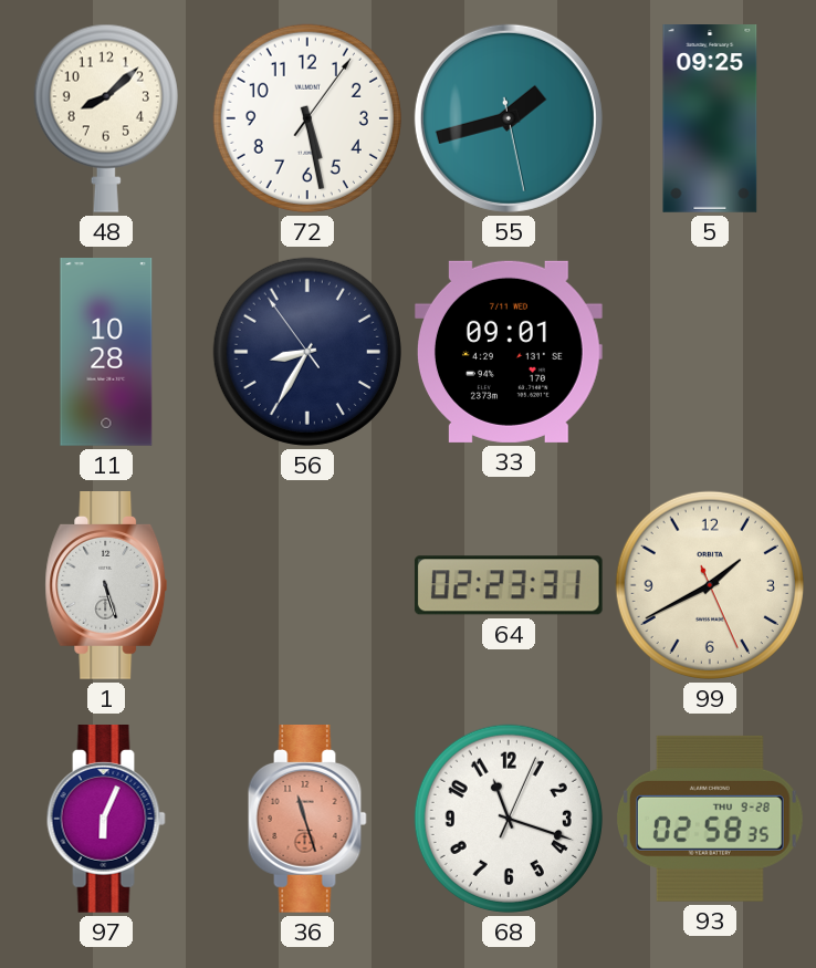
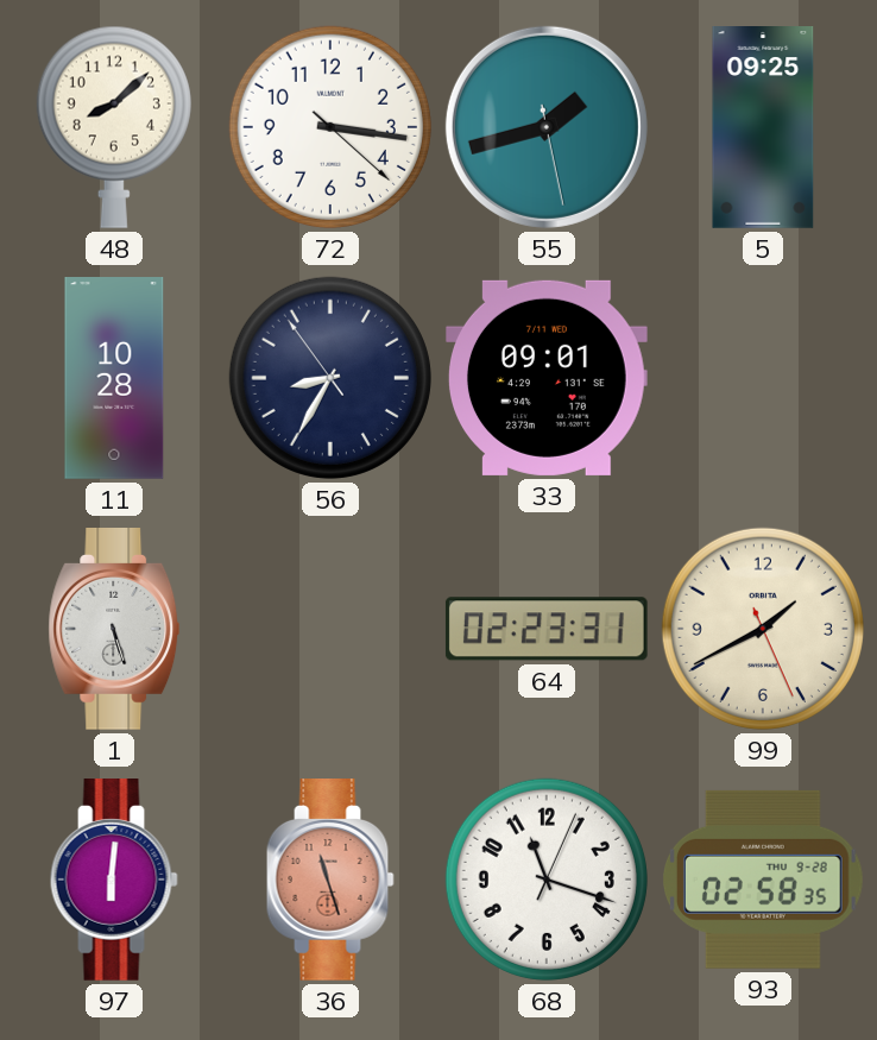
72: 5:28 -> 3:16 (330, 127)
97: 6:04 -> 6:01 (114, 881)
